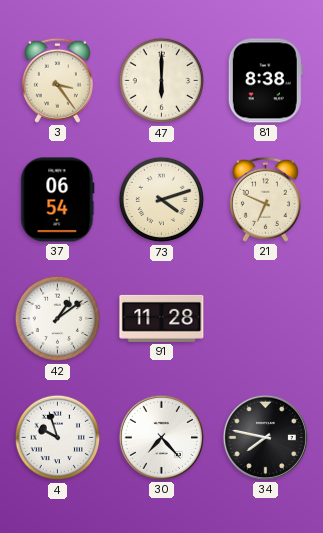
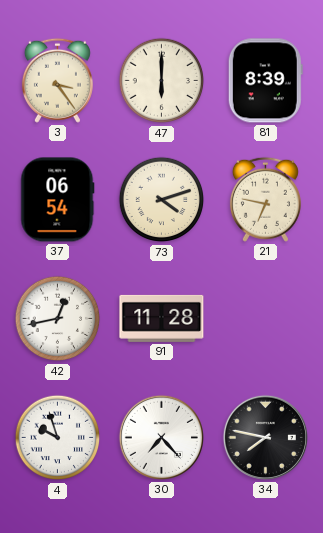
81: 8:38 -> 8:39 (265, 81)
21: 6:49 -> 6:47 (265, 199)
42: 1:09 -> 12:43 (58, 319)
